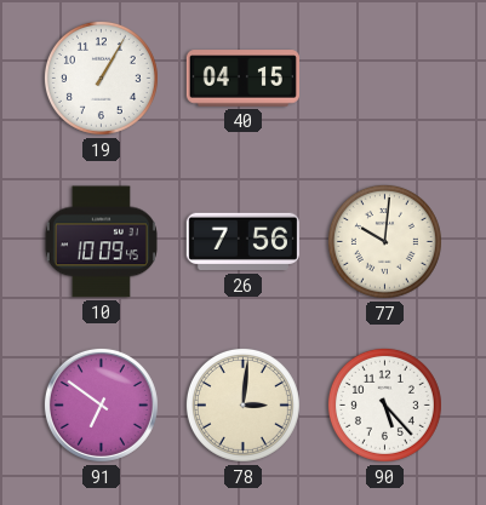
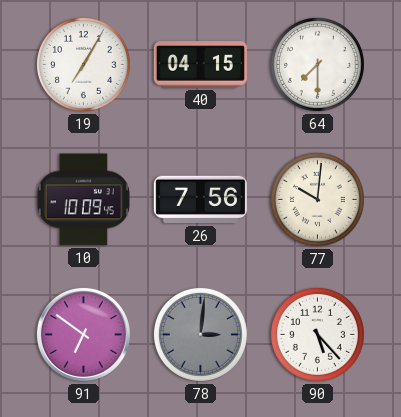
19: 1:05 -> 7:05 (83, 64)
64: none -> 7:30 (317, 64)
78 dial: cream -> grey (200, 334)
